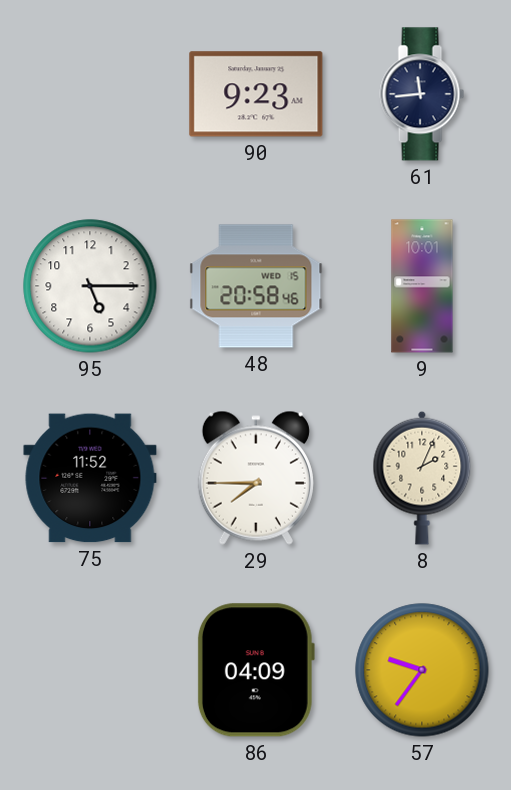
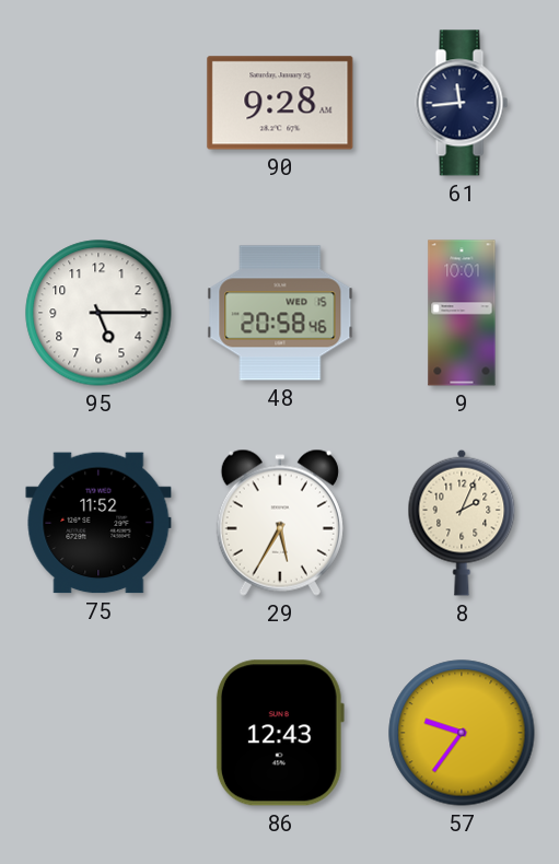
90: 9:23 -> 9:28 (280, 103)
29: 7:45 -> 5:35 (280, 523)
86: 04:09 -> 12:43 (280, 733)
